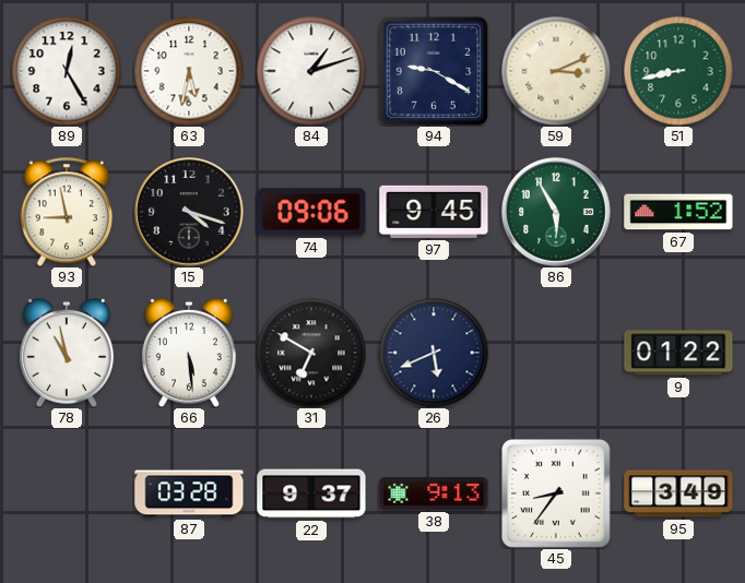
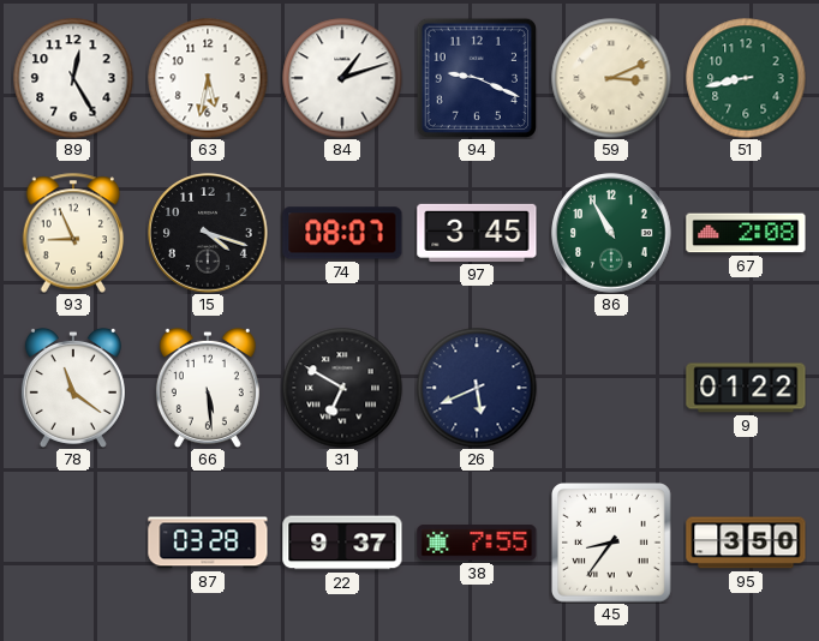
94: 9:20 -> 9:19 (476, 77)
93: 8:58 -> 8:56 (73, 233)
74: 09:06 -> 08:07 (342, 233)
97: 9:45 -> 3:45 (477, 233)
86: 5:55 -> 10:55 (611, 233)
67: 1:52 -> 2:08 (746, 233)
78: 10:58 -> 11:21 (73, 388)
38: 9:13 -> 7:55 (477, 543)
95: 3:49 -> 3:50 (746, 543)
